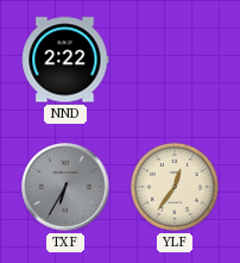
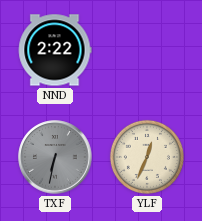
TXF: 6:35 -> 6:32 (55, 157)
YLF: 12:36 -> 12:34 (147, 157)
